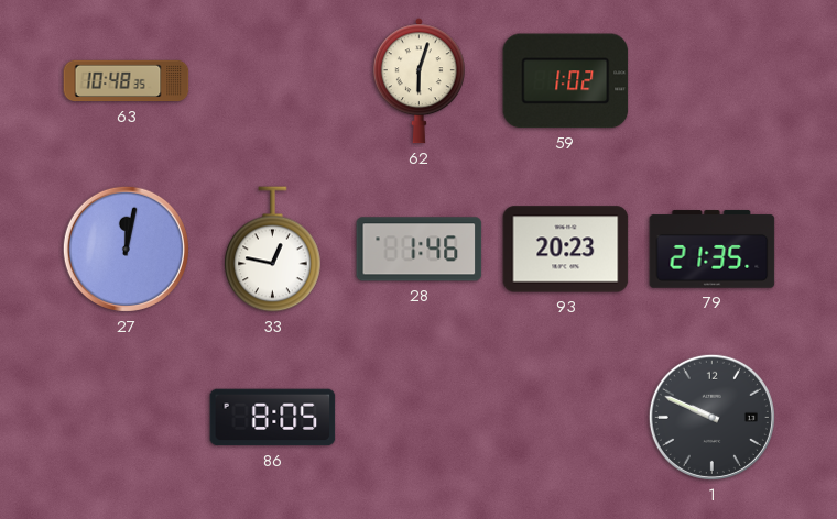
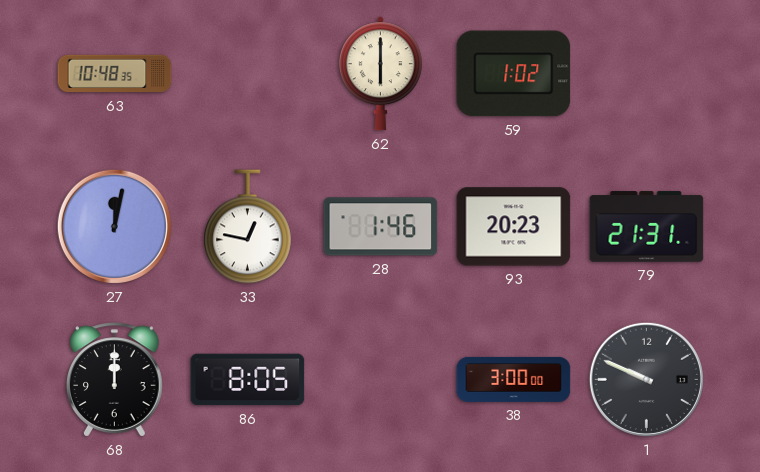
62: 6:03 -> 6:00 (380, 74)
79: 21:35 -> 21:31 (647, 227)
68: none -> 12:00 (115, 380)
38: none -> 3:00 (514, 379)
